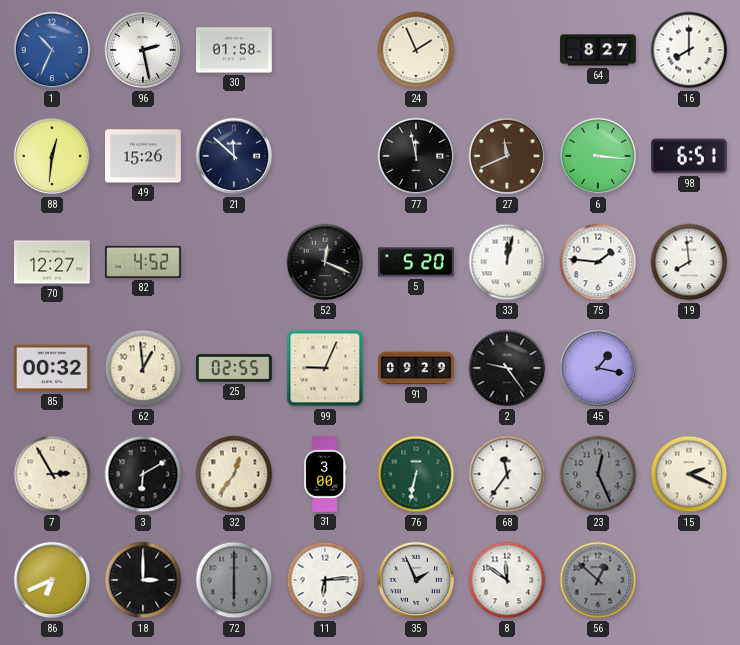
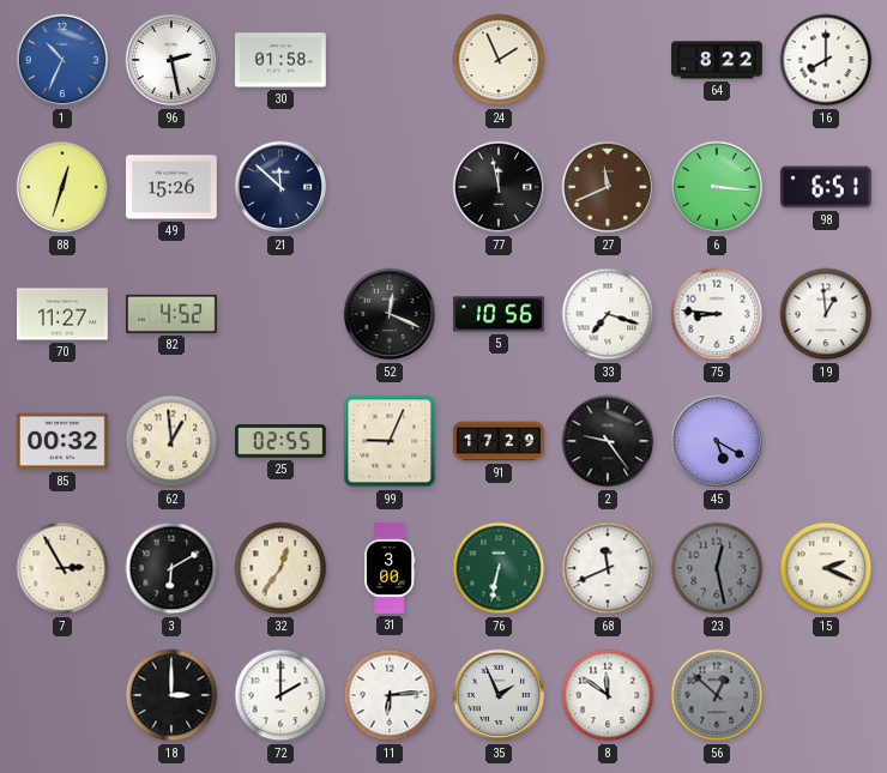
64: 8:27 -> 8:22 (717, 60)
88: 12:31 -> 12:33 (62, 187)
70: 12:27 -> 11:27 (62, 314)
5: 5:20 -> 10:56 (499, 314)
33: 12:02 -> 7:18 (608, 314)
75: 1:46 -> 8:46 (717, 314)
19: 7:59 -> 12:59 (826, 314)
91: 09:29 -> 17:29 (499, 441)
45: 1:17 -> 5:20 (717, 441)
68: 11:36 -> 11:41 (608, 568)
23: 12:26 -> 12:28 (717, 568)
86: 6:41 -> none (52, 580)
72: 6:00 -> 2:00 (280, 695)
72 dial: grey -> white (280, 695)
